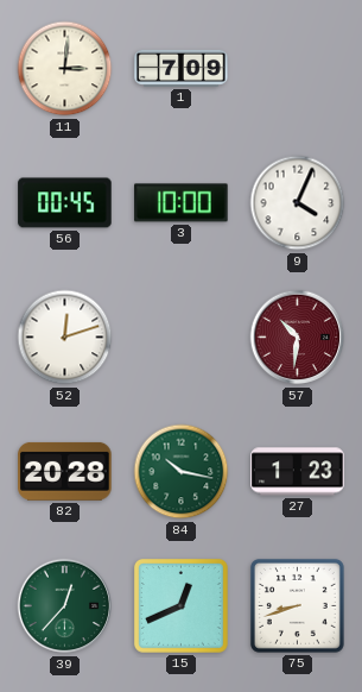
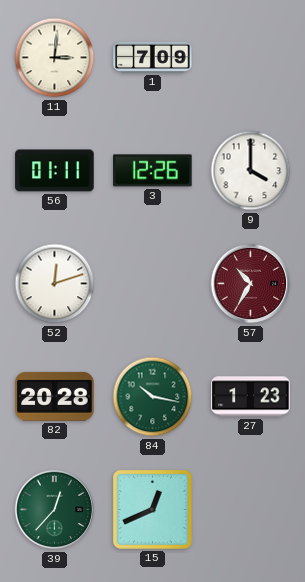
56: 00:45 -> 01:11 (55, 171)
3: 10:00 -> 12:26 (153, 171)
9: 4:04 -> 4:00 (251, 171)
57: 10:31 -> 10:35 (251, 284)
75: 8:42 -> none (297, 605)
